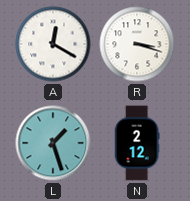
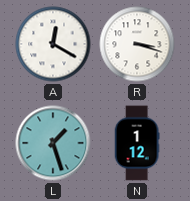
N: 2:12 -> 1:12 (137, 143)
